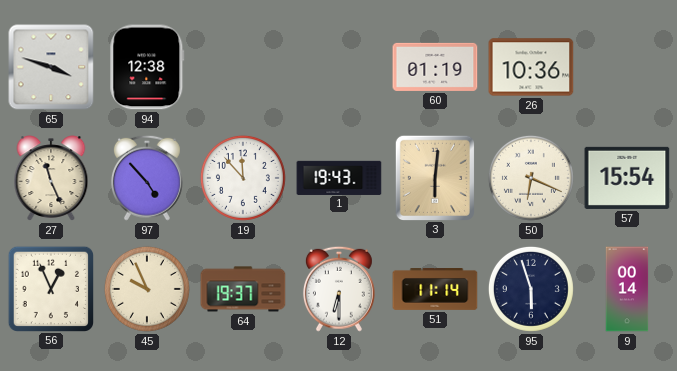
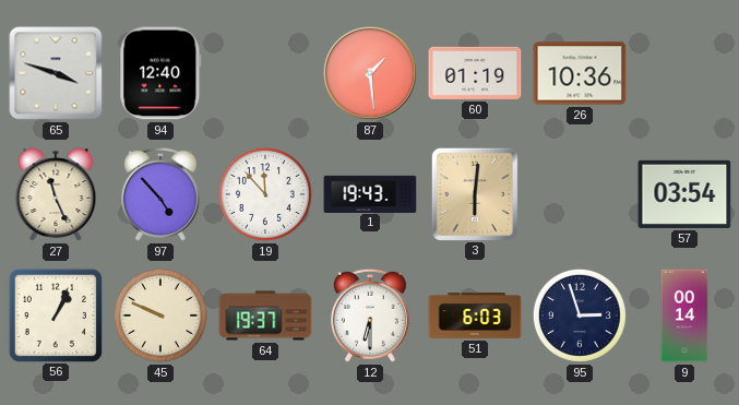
94: 12:38 -> 12:40 (160, 73)
87: none -> 1:29 (371, 74)
50: 6:19 -> none (531, 178)
57: 15:54 -> 03:54 (684, 194)
56: 12:56 -> 1:04 (55, 314)
45: 9:56 -> 9:49 (160, 315)
51: 11:14 -> 6:03 (475, 317)
95: 5:57 -> 2:57 (580, 315)
